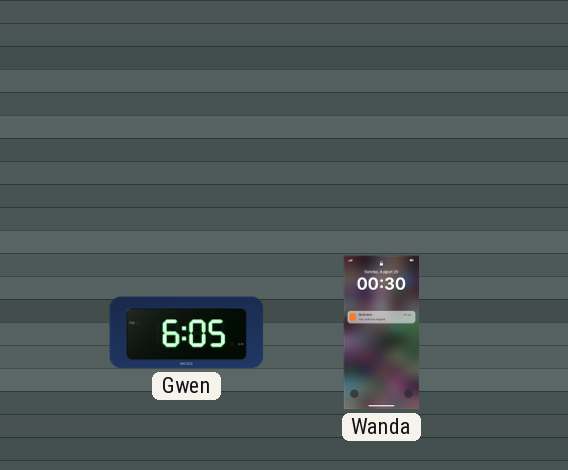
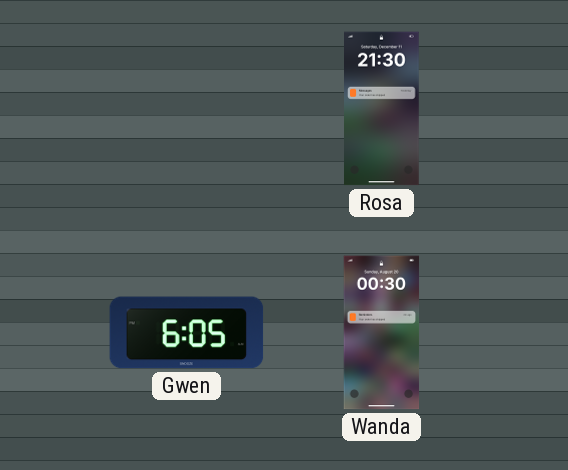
Rosa: none -> 21:30 (382, 109)
